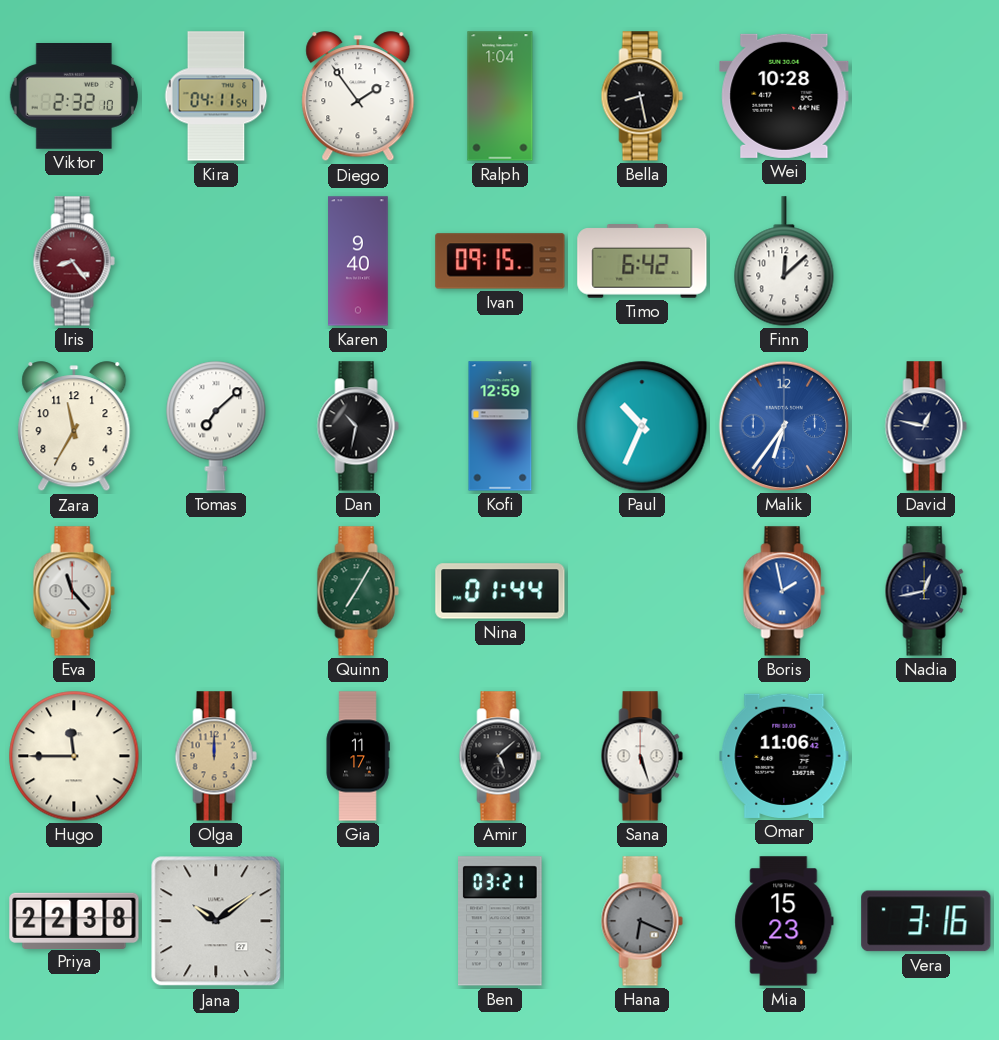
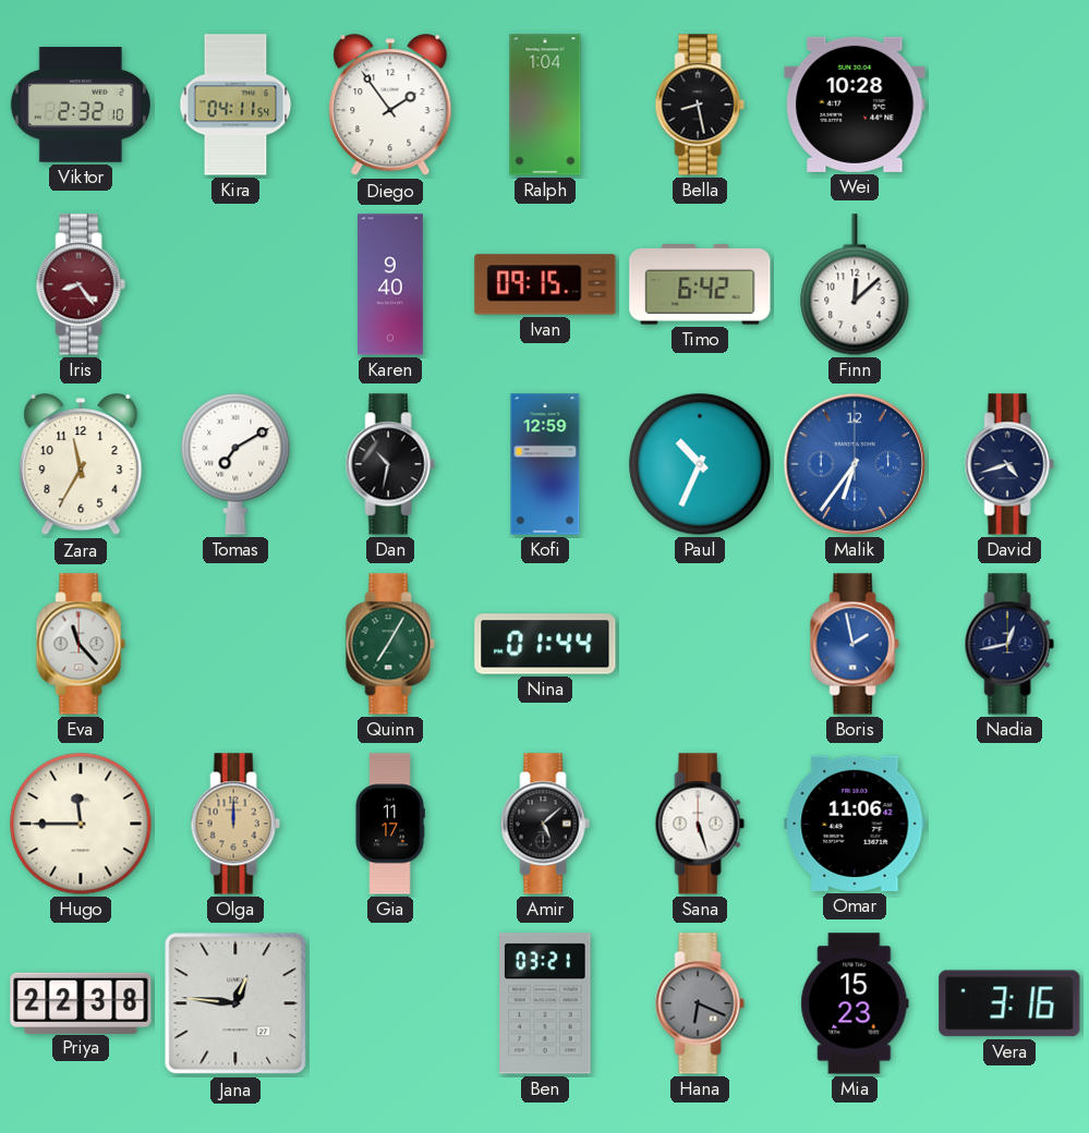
Tomas: 7:08 -> 7:10 (235, 464)
David: 12:47 -> 4:42 (1009, 464)
Jana: 10:09 -> 12:46 (235, 1003)
